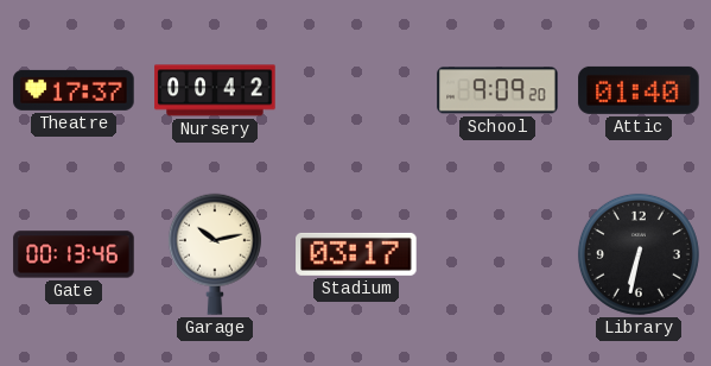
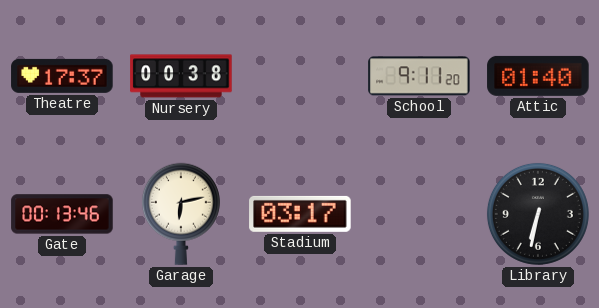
Nursery: 00:42 -> 00:38 (181, 76)
School: 9:09 -> 9:11 (419, 76)
Garage: 10:13 -> 6:13 (181, 214)
